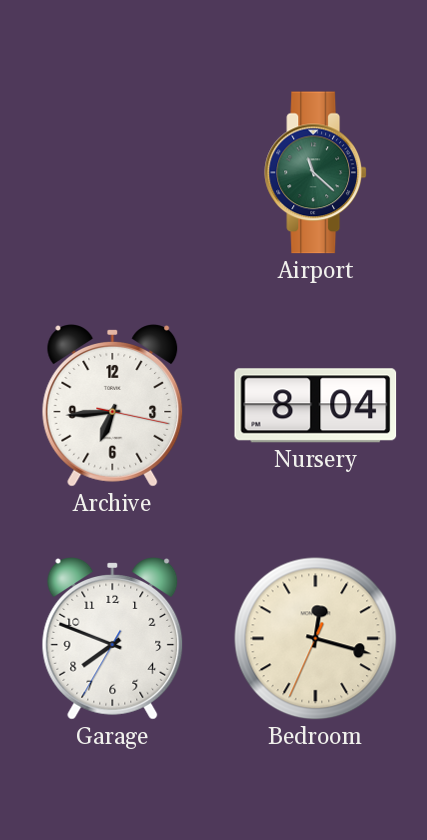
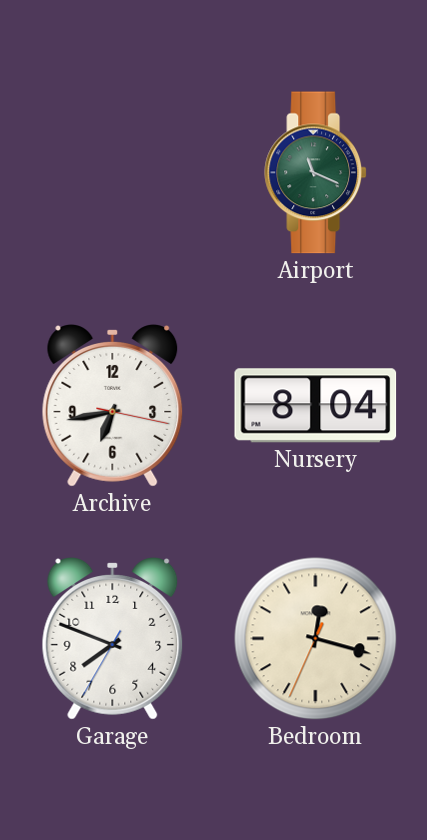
Airport: 11:22 -> 11:19 (315, 173)
Archive: 6:44 -> 6:43 (113, 406)
